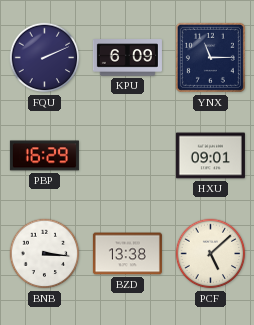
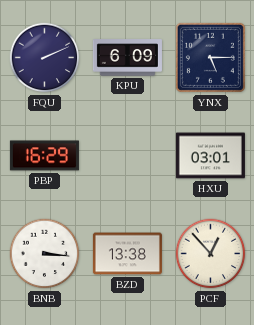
YNX: 11:15 -> 5:15 (210, 57)
HXU: 09:01 -> 03:01 (210, 156)
PCF: 5:08 -> 12:53 (211, 254)
